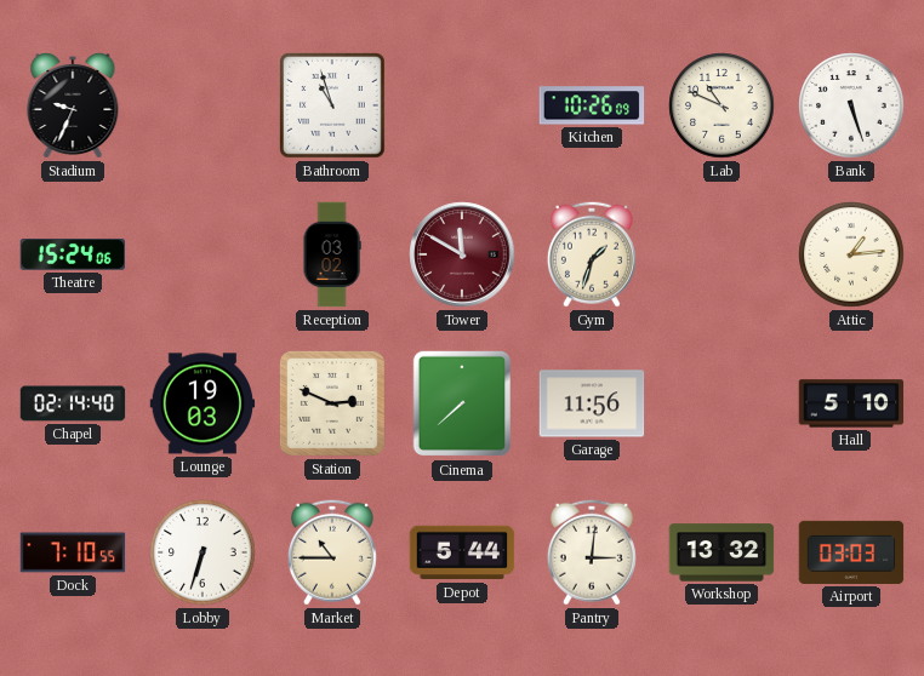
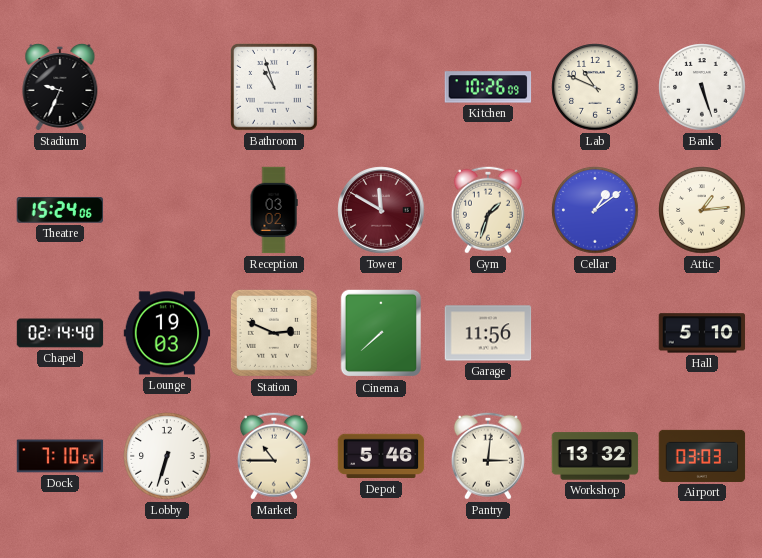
Cellar: none -> 1:09 (595, 210)
Depot: 5:44 -> 5:46 (381, 456)
